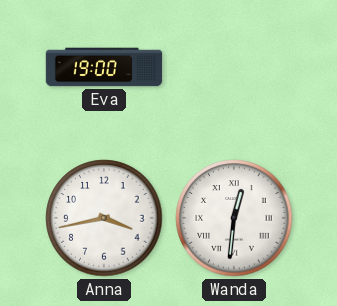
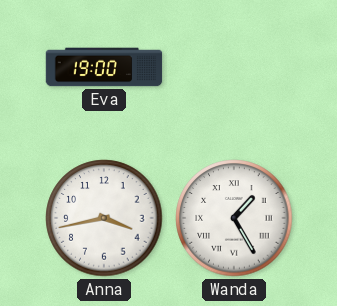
Wanda: 12:31 -> 1:25 (234, 218)
